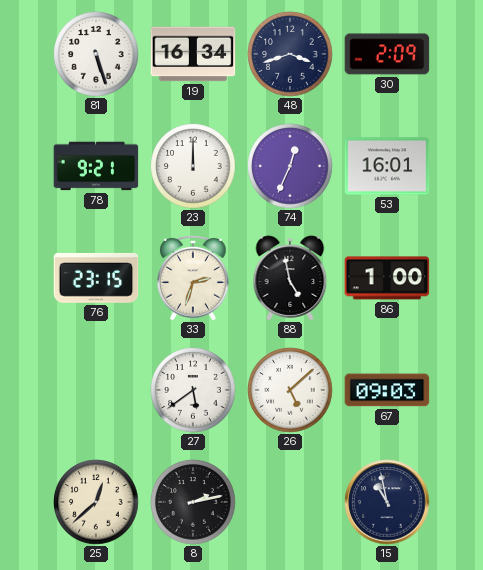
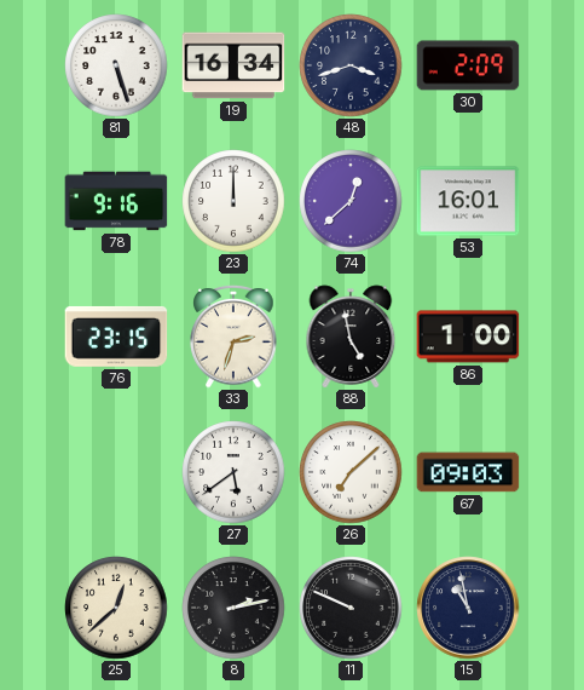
78: 9:21 -> 9:16 (116, 201)
74: 12:34 -> 12:38 (351, 201)
26: 5:08 -> 7:08 (351, 472)
11: none -> 9:49 (351, 608)
